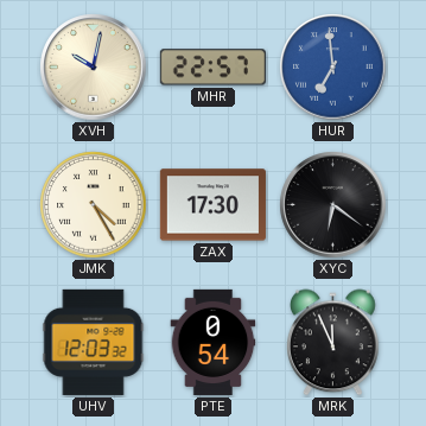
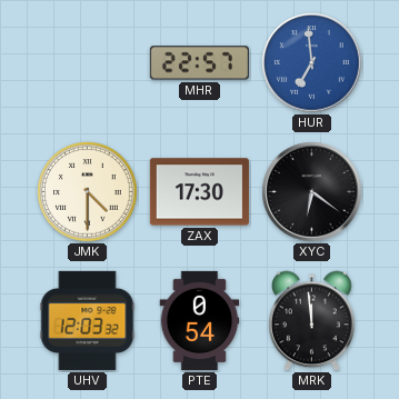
XVH: 10:02 -> none (94, 68)
JMK: 4:25 -> 4:30 (88, 192)
MRK: 11:56 -> 11:59 (312, 321)
